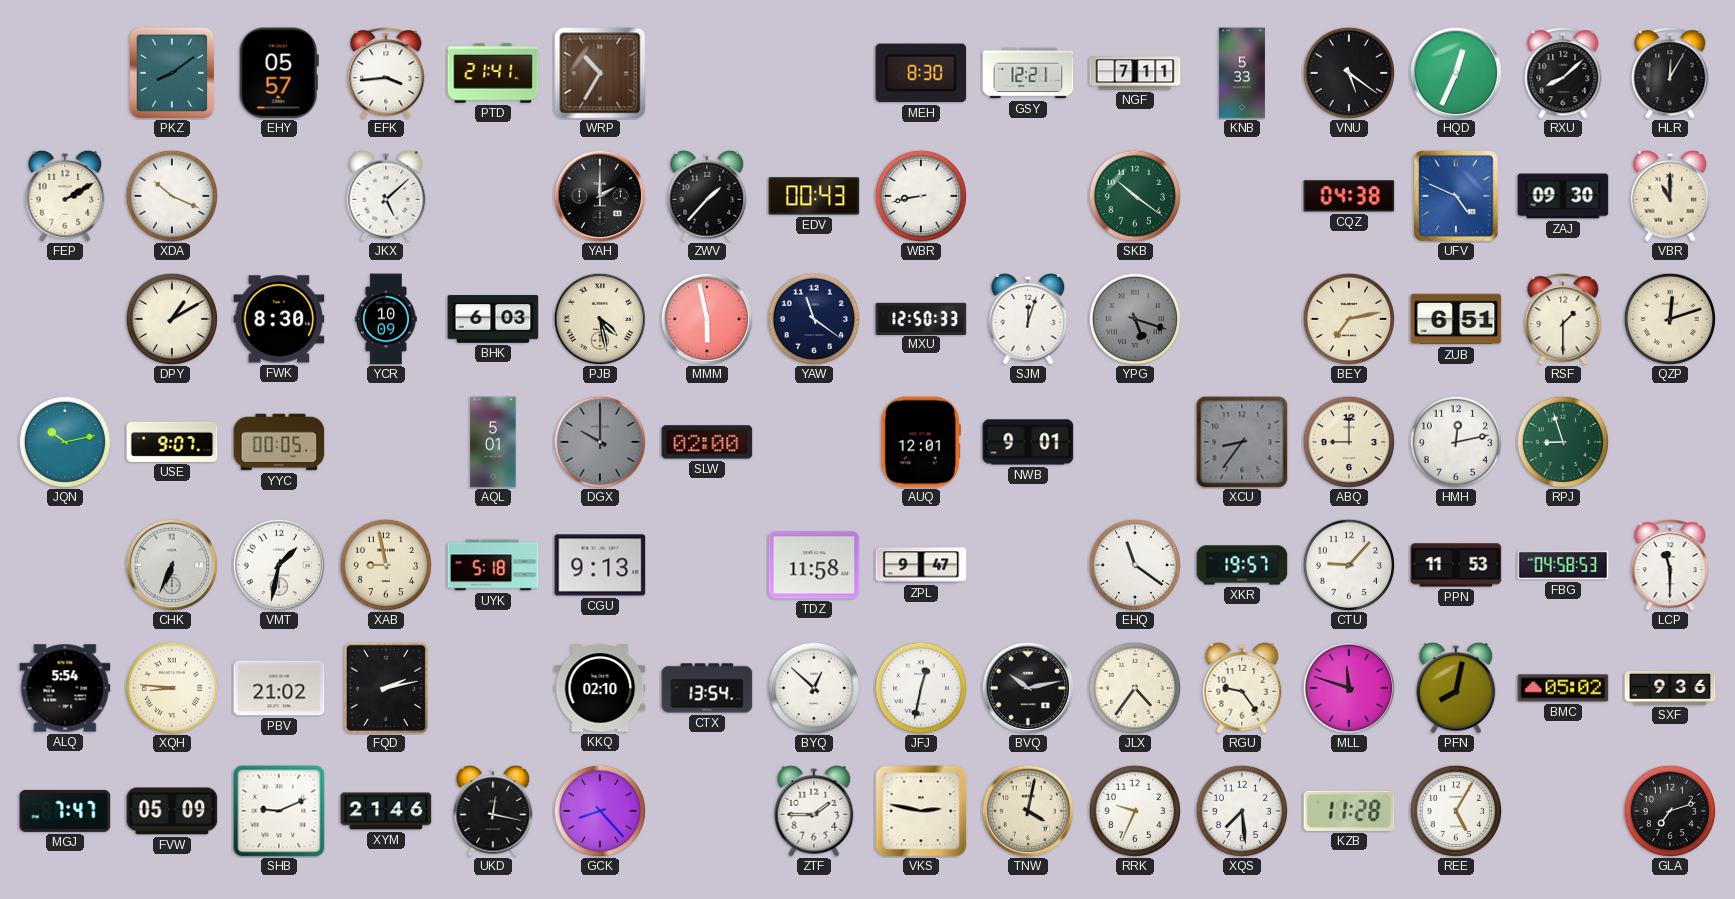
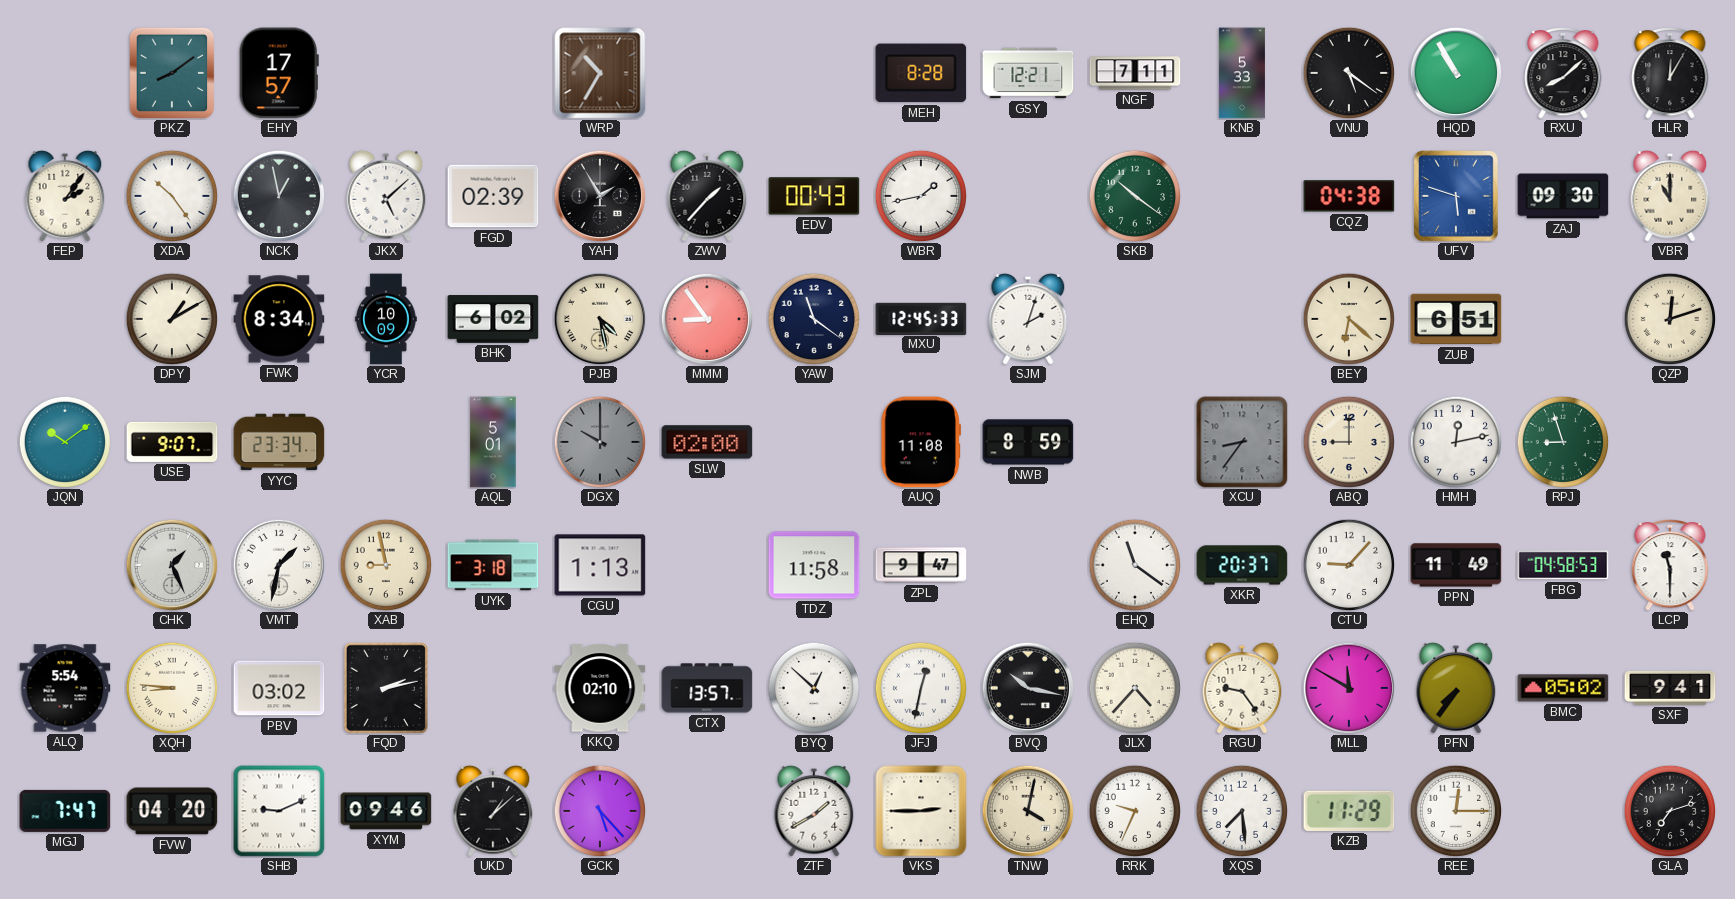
EHY: 05:57 -> 17:57 (279, 73)
EFK: 3:44 -> none (386, 74)
PTD: 21:41 -> none (493, 73)
MEH: 8:30 -> 8:28 (921, 73)
HQD: 12:34 -> 10:55 (1456, 73)
FEP: 2:10 -> 2:06 (65, 196)
XDA: 10:19 -> 10:24 (171, 195)
NCK: none -> 12:58 (279, 196)
FGD: none -> 02:39 (493, 196)
YAH: 2:00 -> 1:55 (600, 196)
WBR: 8:43 -> 1:43 (920, 195)
UFV: 4:49 -> 5:48 (1457, 196)
FWK: 8:30 -> 8:34 (279, 319)
BHK: 6:03 -> 6:02 (493, 319)
MMM: 5:58 -> 8:54 (707, 319)
MXU: 12:50 -> 12:45 (921, 318)
SJM: 12:03 -> 2:03 (1028, 319)
YPG: 5:18 -> none (1134, 318)
BEY: 7:13 -> 6:22 (1348, 318)
RSF: 1:30 -> none (1563, 320)
JQN: 10:13 -> 10:09 (64, 441)
YYC: 00:05 -> 23:34 (279, 442)
AUQ: 12:01 -> 11:08 (920, 442)
NWB: 9:01 -> 8:59 (1028, 442)
CHK: 6:34 -> 1:26 (172, 565)
UYK: 5:18 -> 3:18 (493, 565)
CGU: 9:13 -> 1:13 (600, 565)
XKR: 19:57 -> 20:37 (1242, 565)
PPN: 11:53 -> 11:49 (1456, 565)
PBV: 21:02 -> 03:02 (279, 688)
CTX: 13:54 -> 13:57 (707, 688)
BVQ: 10:13 -> 10:17 (1028, 688)
JLX: 4:36 -> 4:37 (1134, 687)
MLL: 11:48 -> 11:50 (1349, 688)
PFN: 8:02 -> 7:36 (1456, 688)
SXF: 9:36 -> 9:41 (1670, 688)
FVW: 05:09 -> 04:20 (172, 811)
XYM: 21:46 -> 09:46 (386, 811)
UKD: 12:17 -> 1:08 (493, 811)
GCK: 8:23 -> 5:23 (599, 810)
ZTF: 1:45 -> 1:40 (814, 811)
VKS: 2:47 -> 2:45 (921, 811)
KZB: 11:28 -> 11:29 (1349, 811)
REE: 5:05 -> 12:15 (1455, 810)
